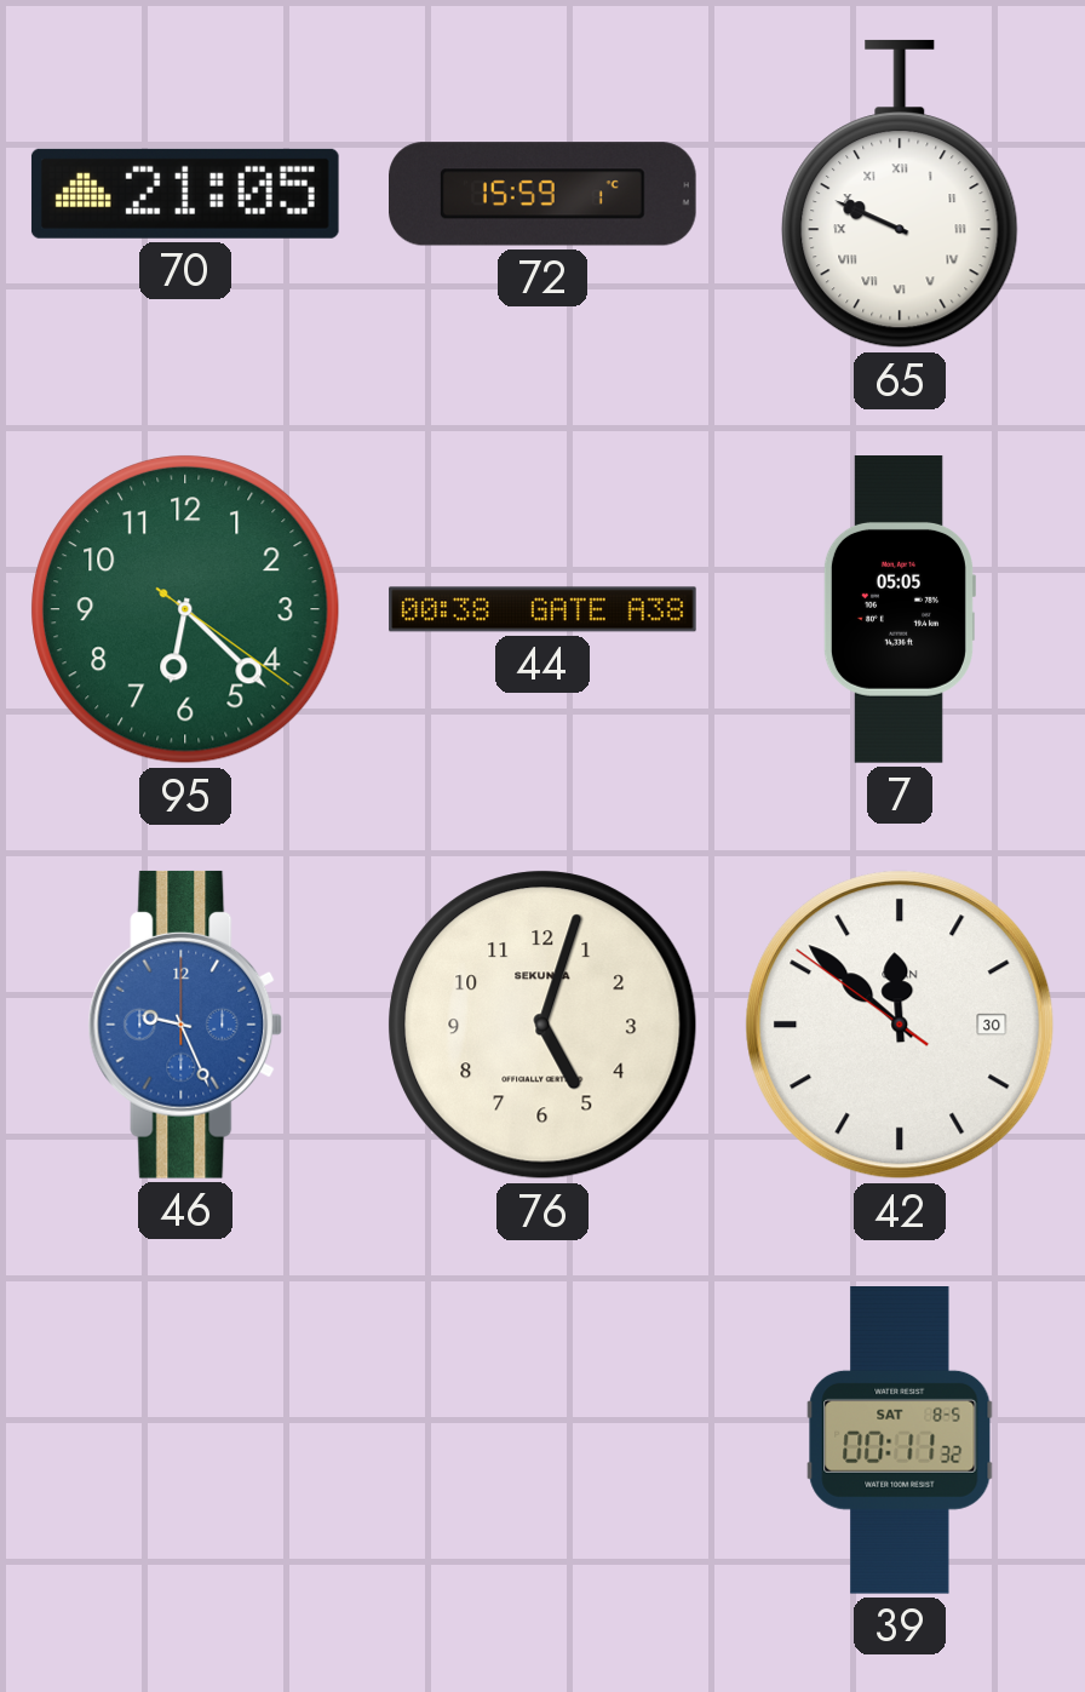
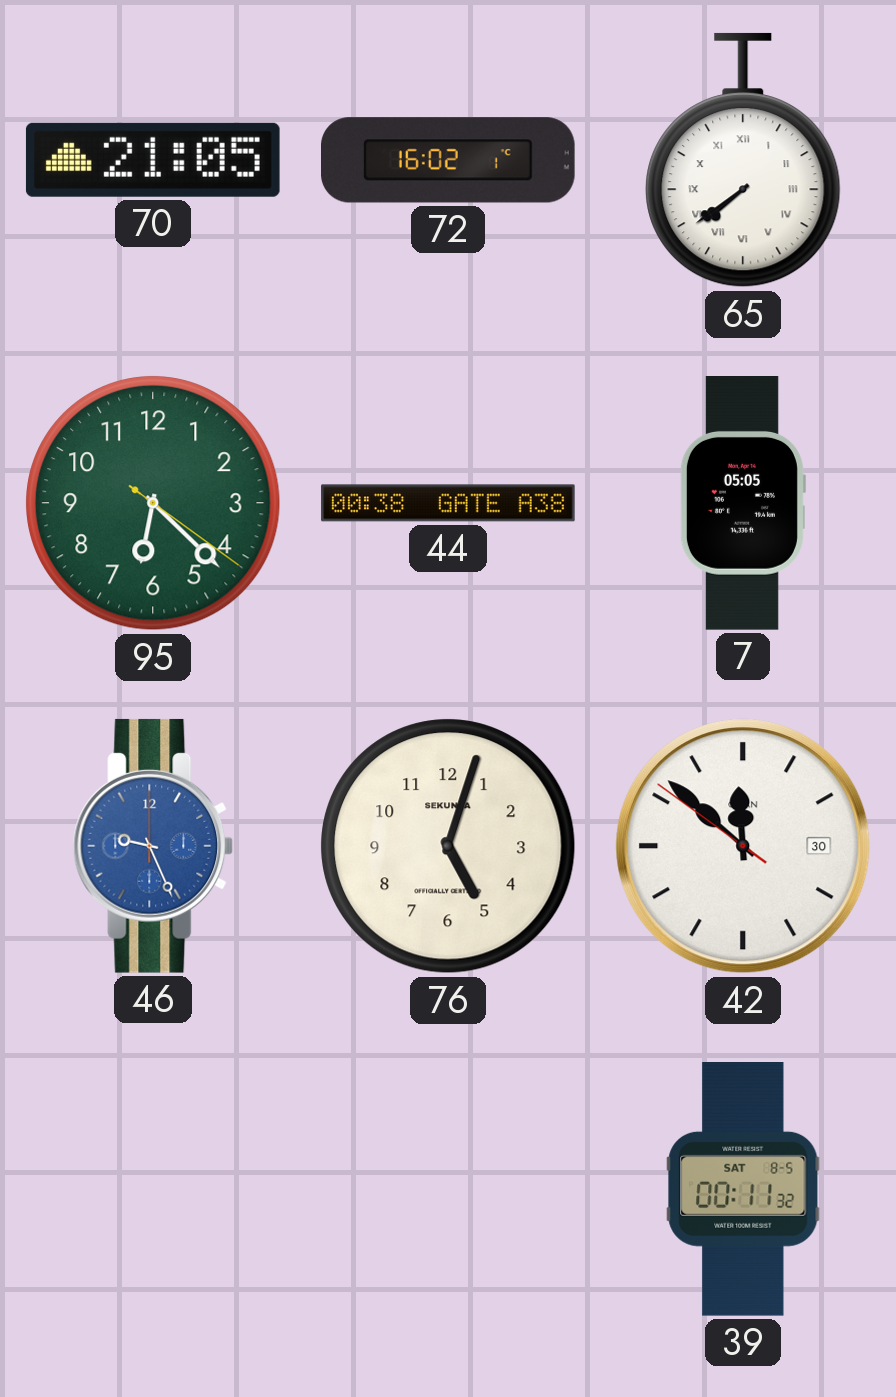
72: 15:59 -> 16:02 (449, 160)
65: 9:49 -> 7:39 (743, 160)
